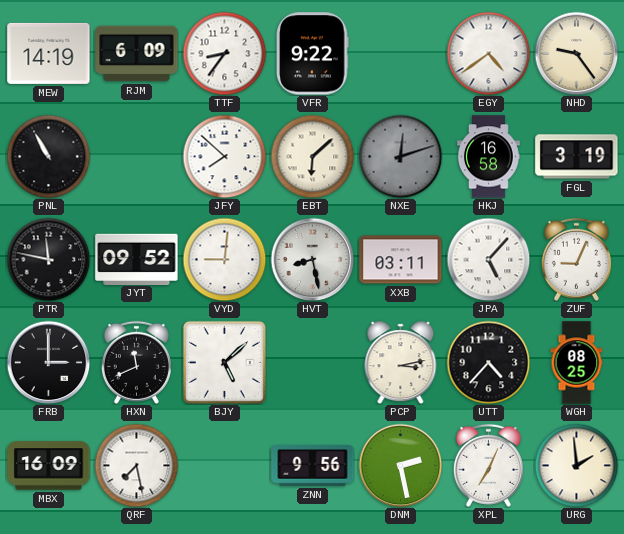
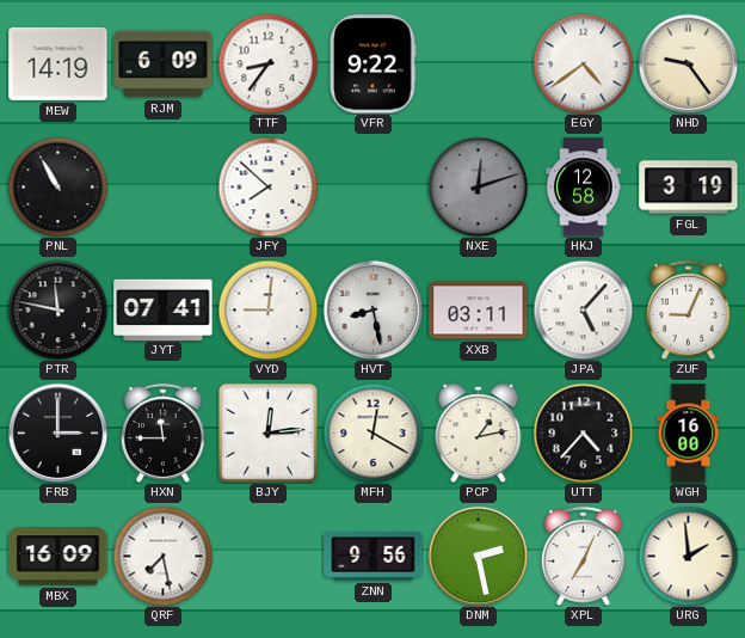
EBT: 6:08 -> none (312, 156)
HKJ: 16:58 -> 12:58 (584, 188)
JYT: 09:52 -> 07:41 (164, 309)
HXN: 11:41 -> 11:45 (162, 433)
BJY: 5:08 -> 12:14 (267, 433)
MFH: none -> 12:20 (372, 433)
PCP: 3:13 -> 1:13 (479, 434)
WGH: 08:25 -> 16:00 (689, 434)
